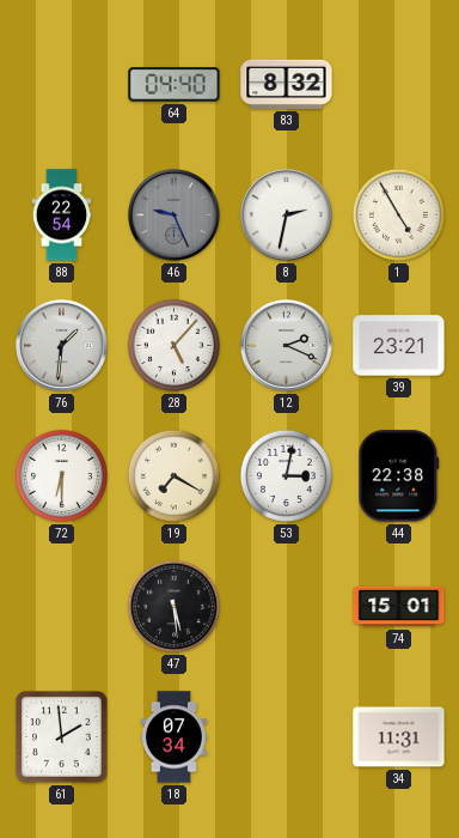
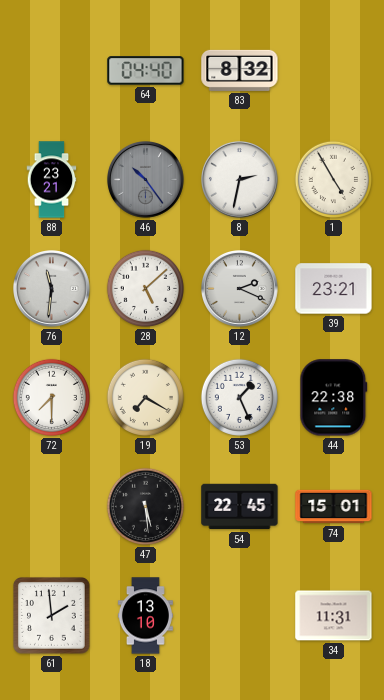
88: 22:54 -> 23:21 (52, 180)
46: 9:26 -> 10:24 (146, 180)
76: 1:31 -> 11:31 (52, 289)
28: 5:07 -> 5:08 (145, 288)
72: 6:30 -> 7:30 (51, 397)
53: 3:02 -> 1:26 (239, 397)
54: none -> 22:45 (240, 507)
18: 07:34 -> 13:10 (145, 616)
